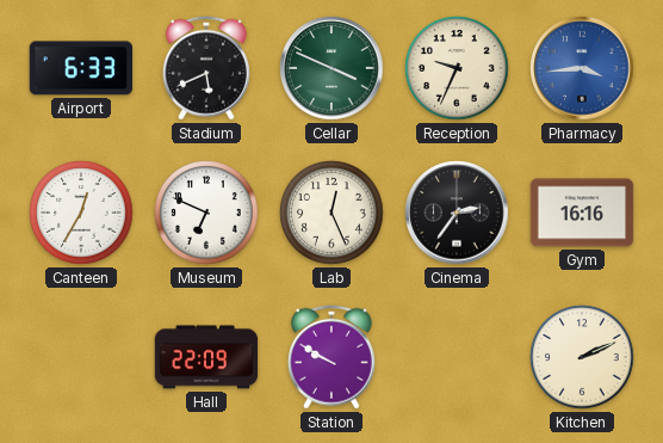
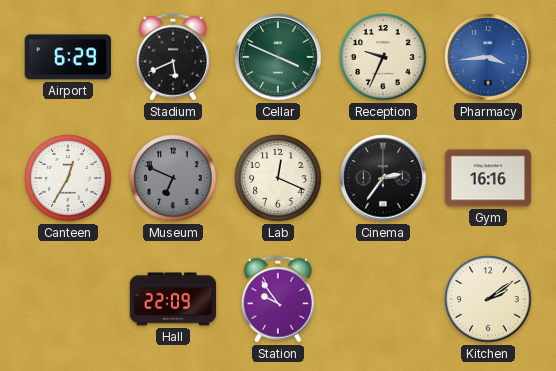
Airport: 6:33 -> 6:29 (68, 57)
Museum dial: white -> grey (173, 178)
Lab: 12:26 -> 12:19 (278, 178)
Station: 9:50 -> 9:54 (278, 299)
Kitchen: 2:11 -> 2:09 (488, 299)
